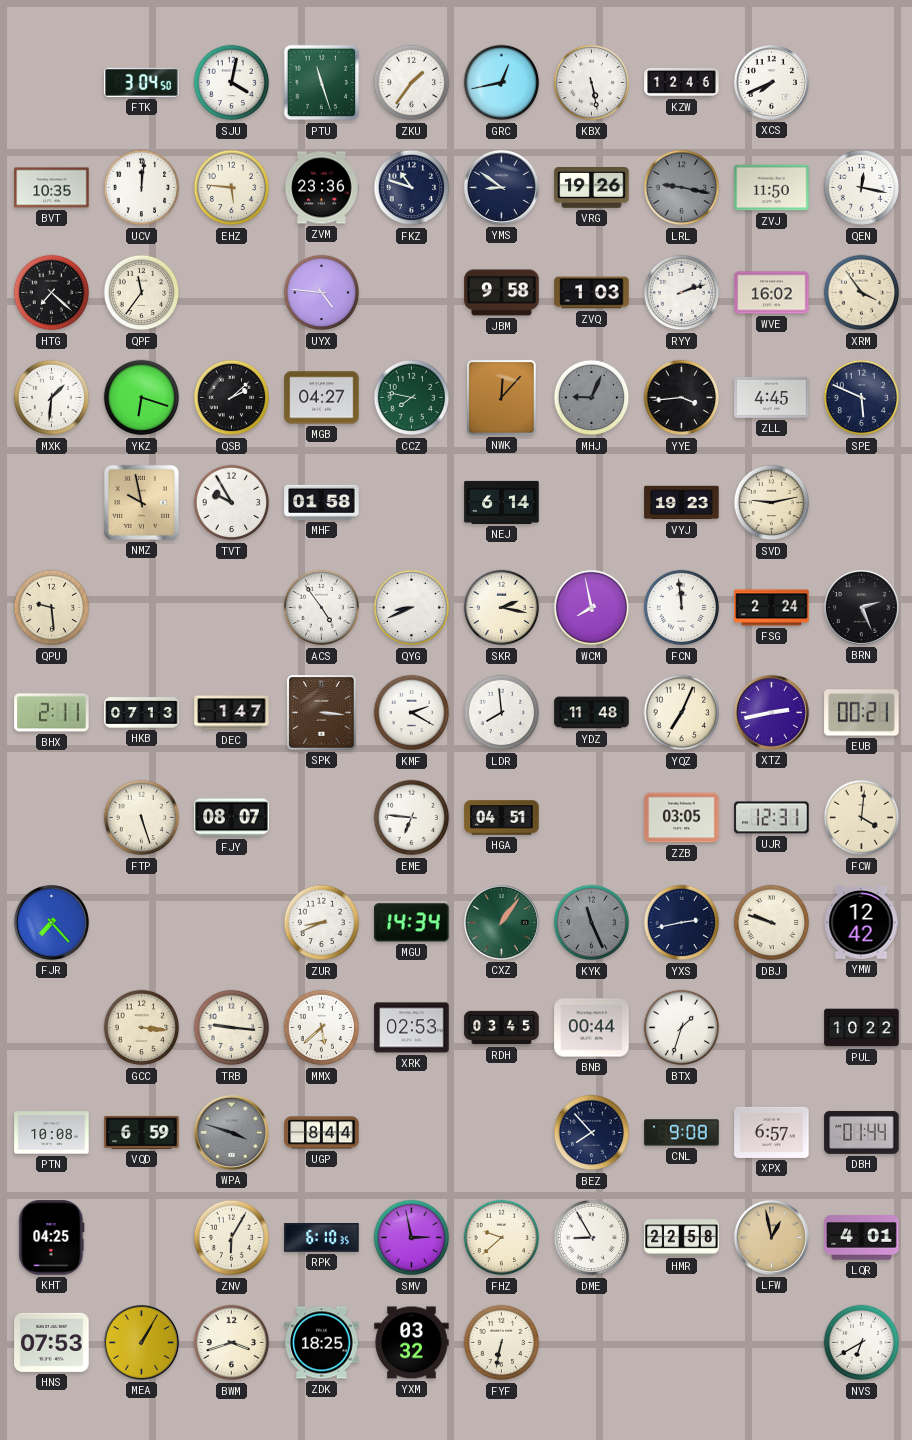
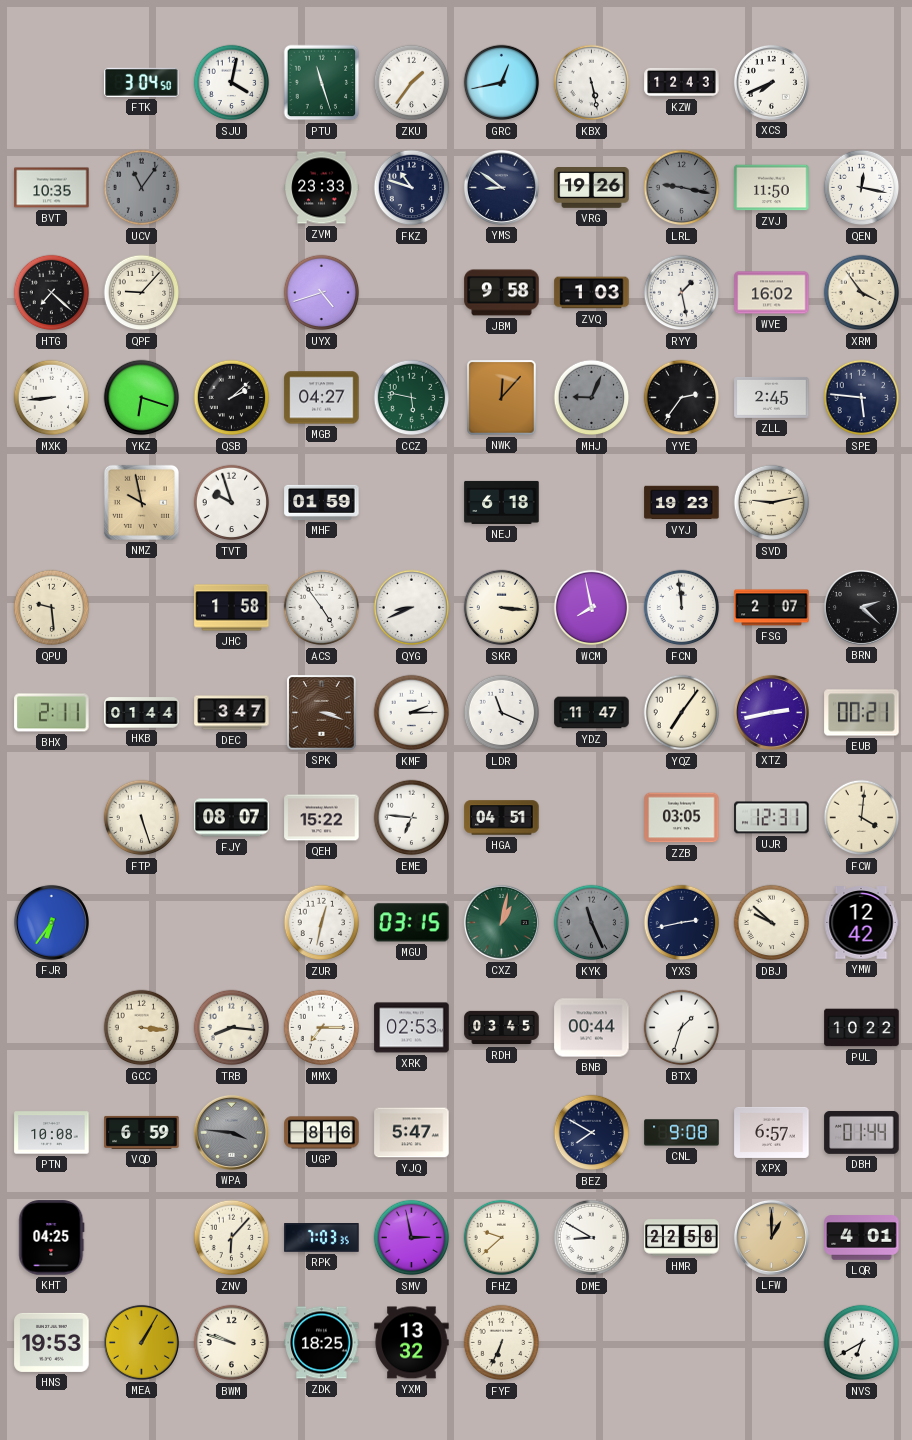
KZW: 12:46 -> 12:43 (682, 82)
UCV: 12:01 -> 11:06 (142, 188)
UCV dial: white -> grey (142, 188)
EHZ: 5:46 -> none (232, 188)
ZVM: 23:36 -> 23:33 (322, 188)
QPF: 11:36 -> 9:07 (142, 293)
UYX: 4:46 -> 4:42 (322, 293)
RYY: 2:12 -> 1:28 (682, 293)
MXK: 1:31 -> 8:44 (52, 398)
CCZ: 7:47 -> 5:47 (412, 398)
YYE: 3:44 -> 2:36 (682, 398)
ZLL: 4:45 -> 2:45 (772, 397)
SPE: 5:49 -> 5:46 (862, 398)
TVT: 9:55 -> 9:57 (232, 503)
MHF: 01:58 -> 01:59 (322, 502)
NEJ: 6:14 -> 6:18 (502, 502)
JHC: none -> 1:58 (232, 608)
SKR: 2:17 -> 3:16 (502, 608)
FSG: 2:24 -> 2:07 (772, 608)
BRN: 2:26 -> 2:22 (861, 607)
HKB: 07:13 -> 01:44 (142, 713)
DEC: 1:47 -> 3:47 (232, 713)
SPK: 3:16 -> 3:18 (322, 713)
KMF: 2:20 -> 2:15 (412, 713)
LDR: 7:59 -> 11:19 (502, 713)
YDZ: 11:48 -> 11:47 (592, 713)
YQZ: 7:04 -> 7:06 (682, 713)
QEH: none -> 15:22 (322, 818)
FJR: 7:23 -> 6:36 (51, 922)
ZUR: 8:41 -> 12:32 (322, 923)
MGU: 14:34 -> 03:15 (412, 923)
CXZ: 1:06 -> 1:02 (501, 922)
DBJ: 9:48 -> 9:52 (772, 923)
TRB: 9:16 -> 8:16 (232, 1028)
MMX: 5:38 -> 7:15 (322, 1028)
WPA: 3:48 -> 3:46 (231, 1132)
UGP: 8:44 -> 8:16 (322, 1133)
YJQ: none -> 5:47 (412, 1133)
BEZ: 7:53 -> 7:50 (592, 1133)
ZNV: 6:05 -> 6:07 (232, 1238)
RPK: 6:10 -> 7:03 (322, 1238)
DME: 8:55 -> 8:50 (592, 1238)
LFW: 12:58 -> 1:00 (771, 1237)
HNS: 07:53 -> 19:53 (52, 1342)
BWM: 3:42 -> 9:48 (232, 1343)
YXM: 03:32 -> 13:32 (412, 1343)
FYF: 6:32 -> 6:34 (502, 1343)
